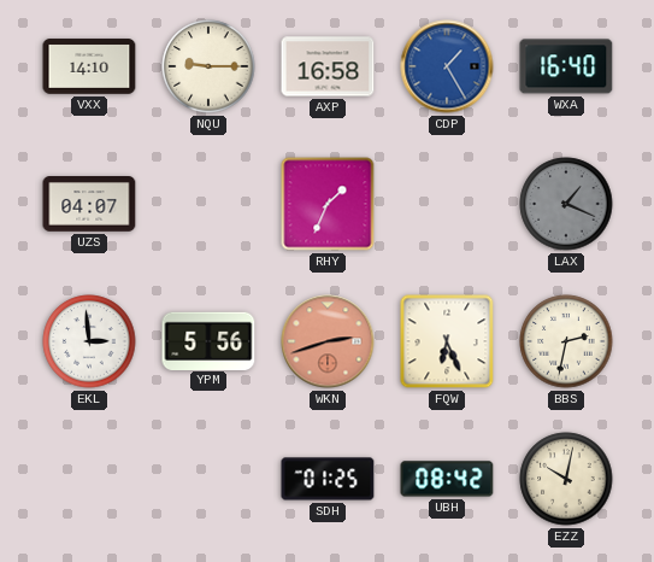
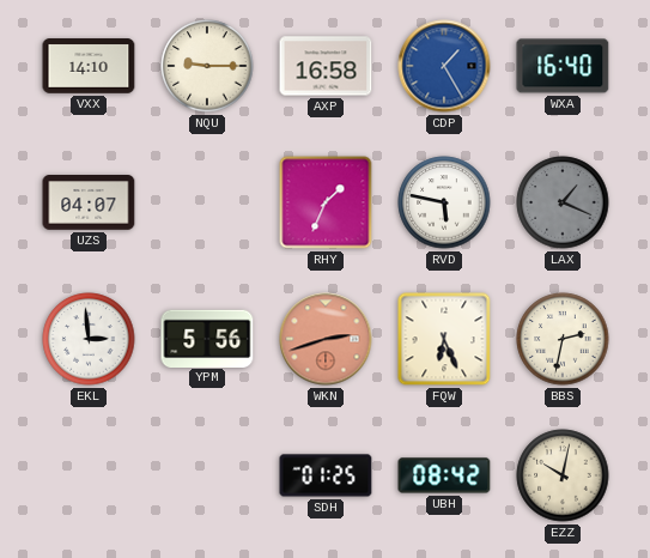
RVD: none -> 5:47 (444, 202)
